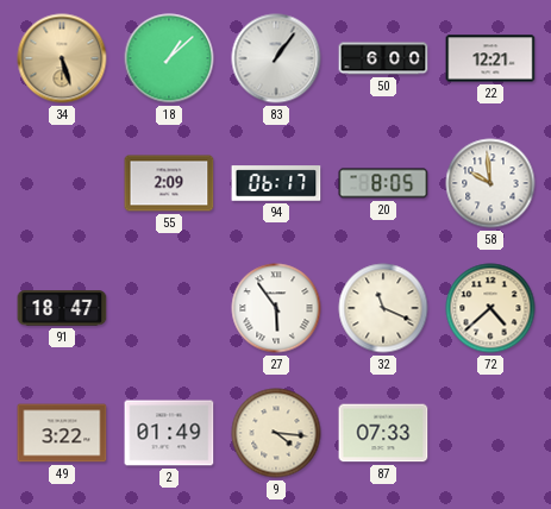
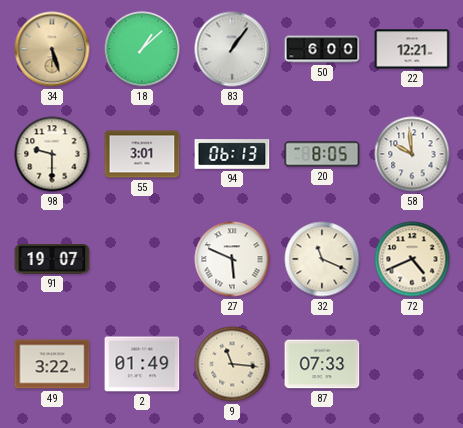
98: none -> 9:30 (52, 154)
55: 2:09 -> 3:01 (142, 154)
94: 06:17 -> 06:13 (232, 154)
91: 18:47 -> 19:07 (52, 259)
27: 5:54 -> 5:49 (232, 259)
72: 4:38 -> 4:41 (412, 259)
9: 4:16 -> 11:16 (232, 364)
